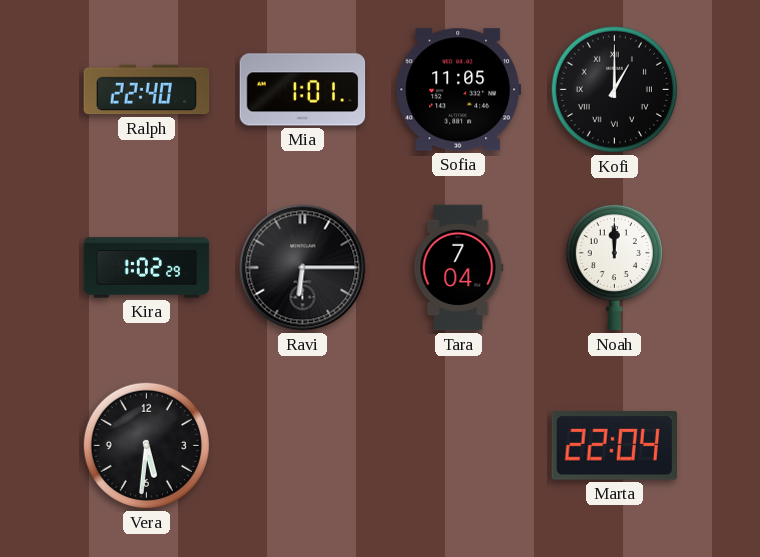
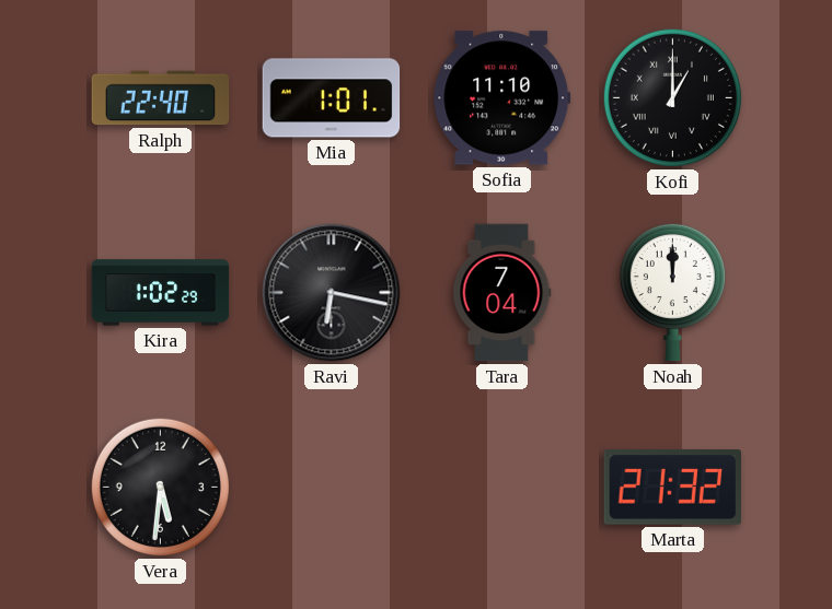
Sofia: 11:05 -> 11:10 (502, 98)
Ravi: 6:15 -> 6:17 (332, 293)
Marta: 22:04 -> 21:32 (672, 488)
